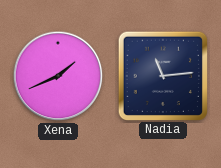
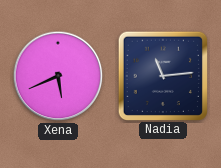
Xena: 1:41 -> 5:41 (58, 76)
